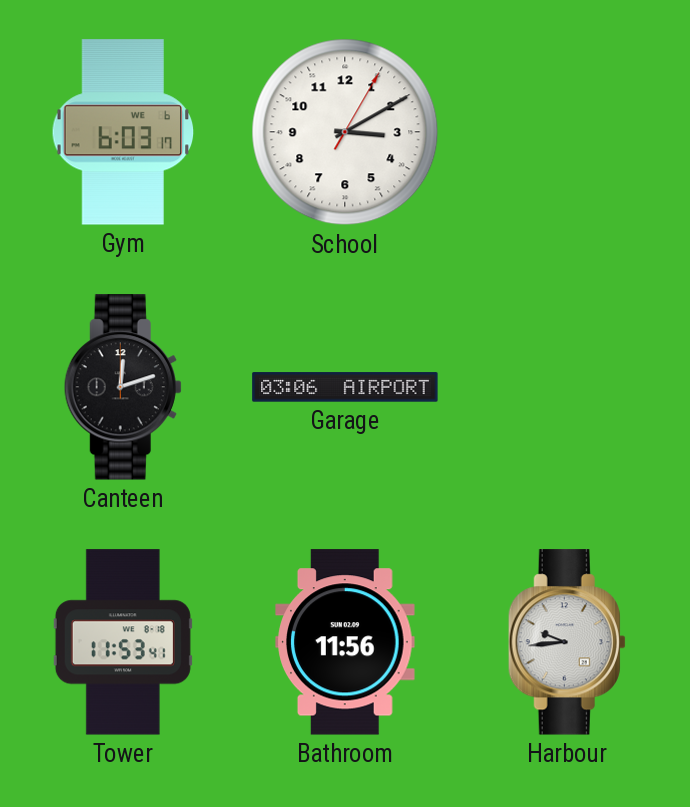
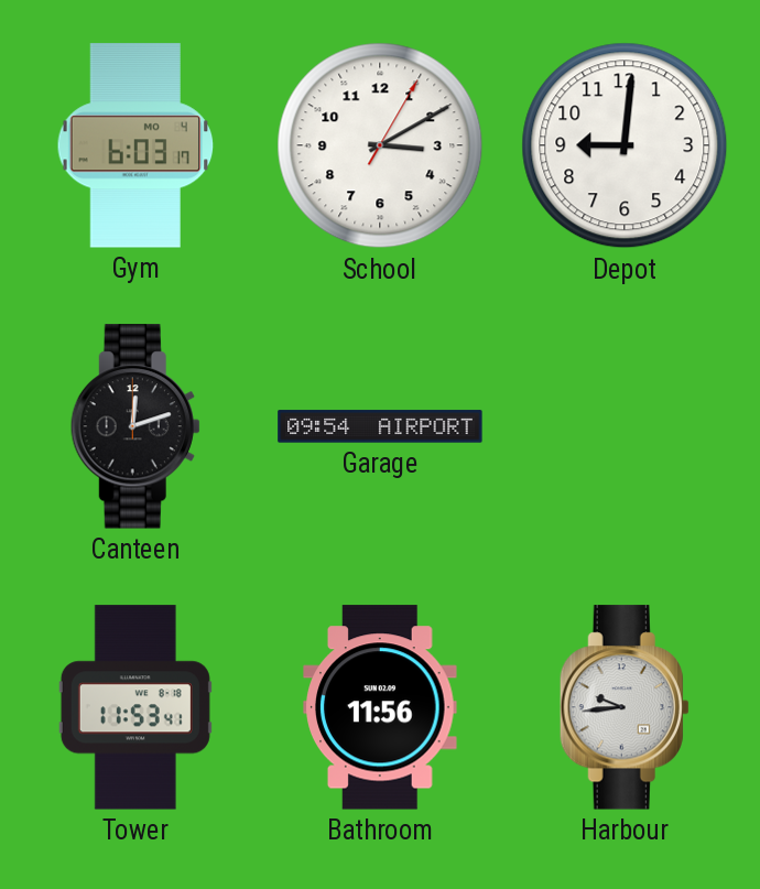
Gym date: WE 6 -> MO 4 (135, 145)
Depot: none -> 9:01 (625, 145)
Garage: 03:06 -> 09:54 (380, 426)
